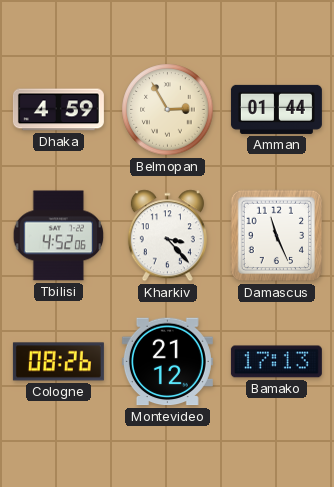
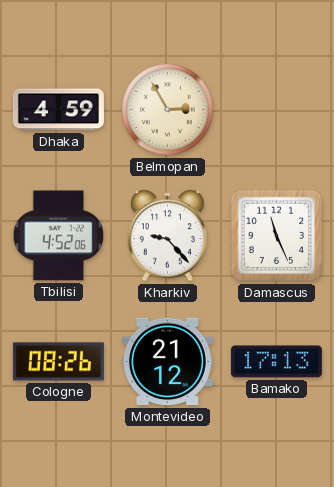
Amman: 01:44 -> none (276, 109)
Kharkiv: 3:23 -> 9:23 (167, 236)
